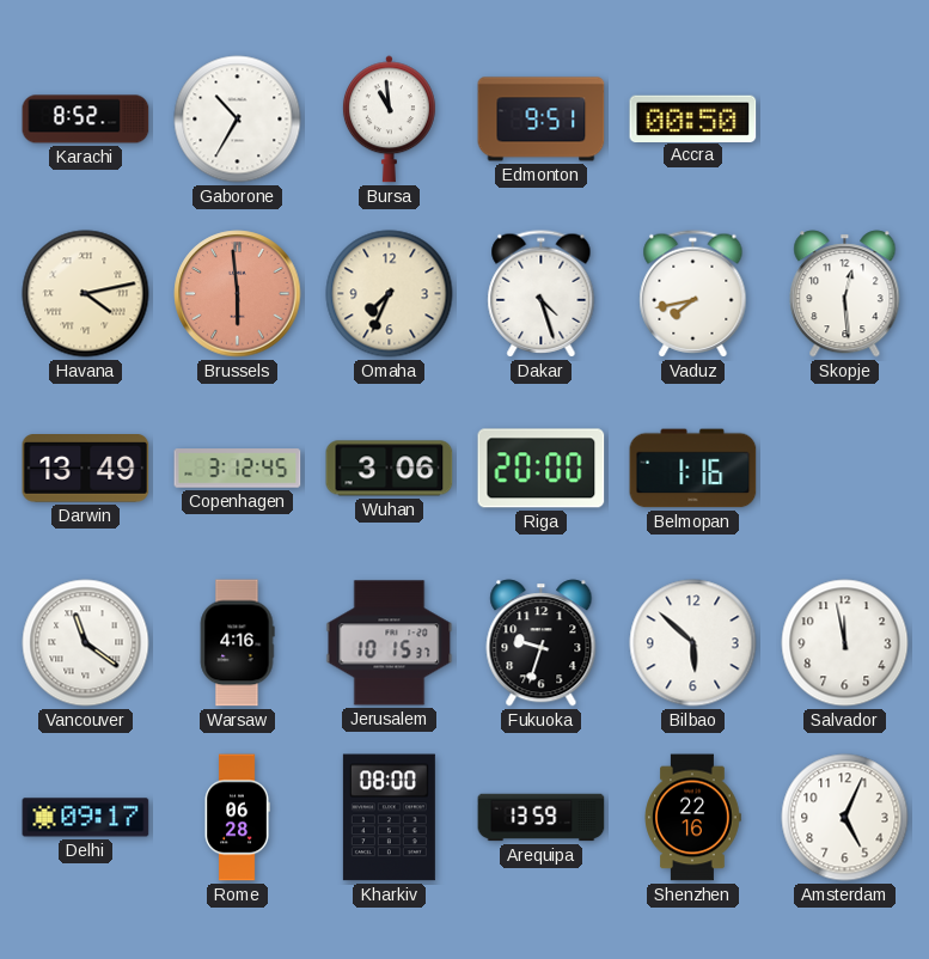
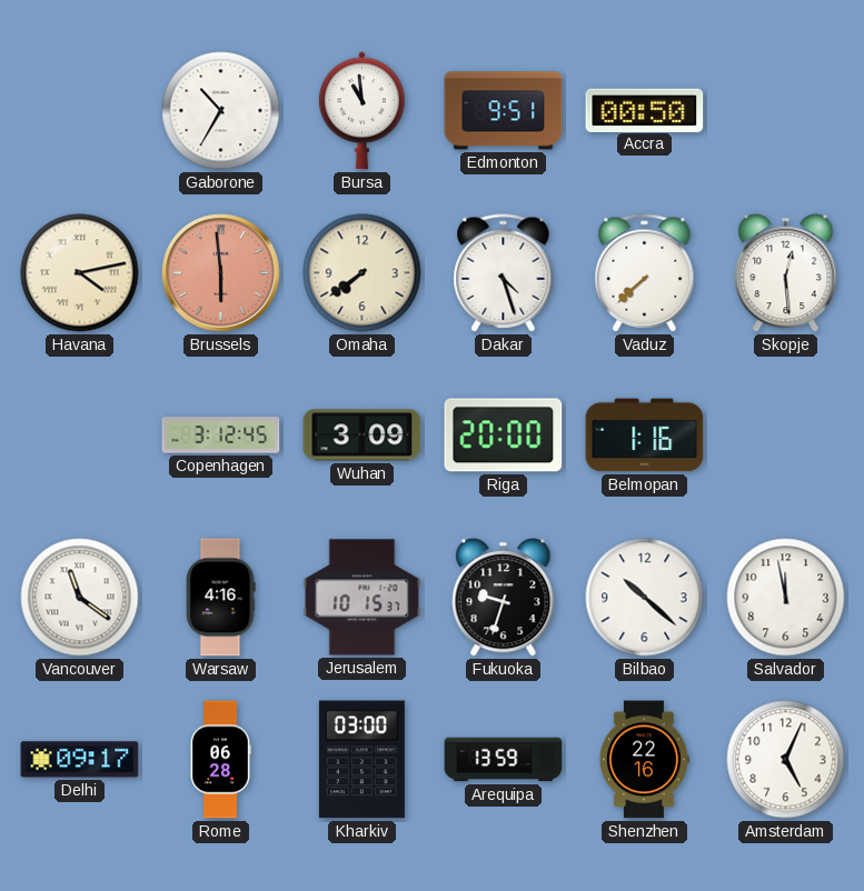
Karachi: 8:52 -> none (86, 120)
Omaha: 7:34 -> 7:39 (363, 273)
Vaduz: 7:43 -> 7:38 (645, 273)
Darwin: 13:49 -> none (86, 469)
Wuhan: 3:06 -> 3:09 (363, 436)
Bilbao: 5:52 -> 10:22 (645, 598)
Kharkiv: 08:00 -> 03:00 (361, 760)
